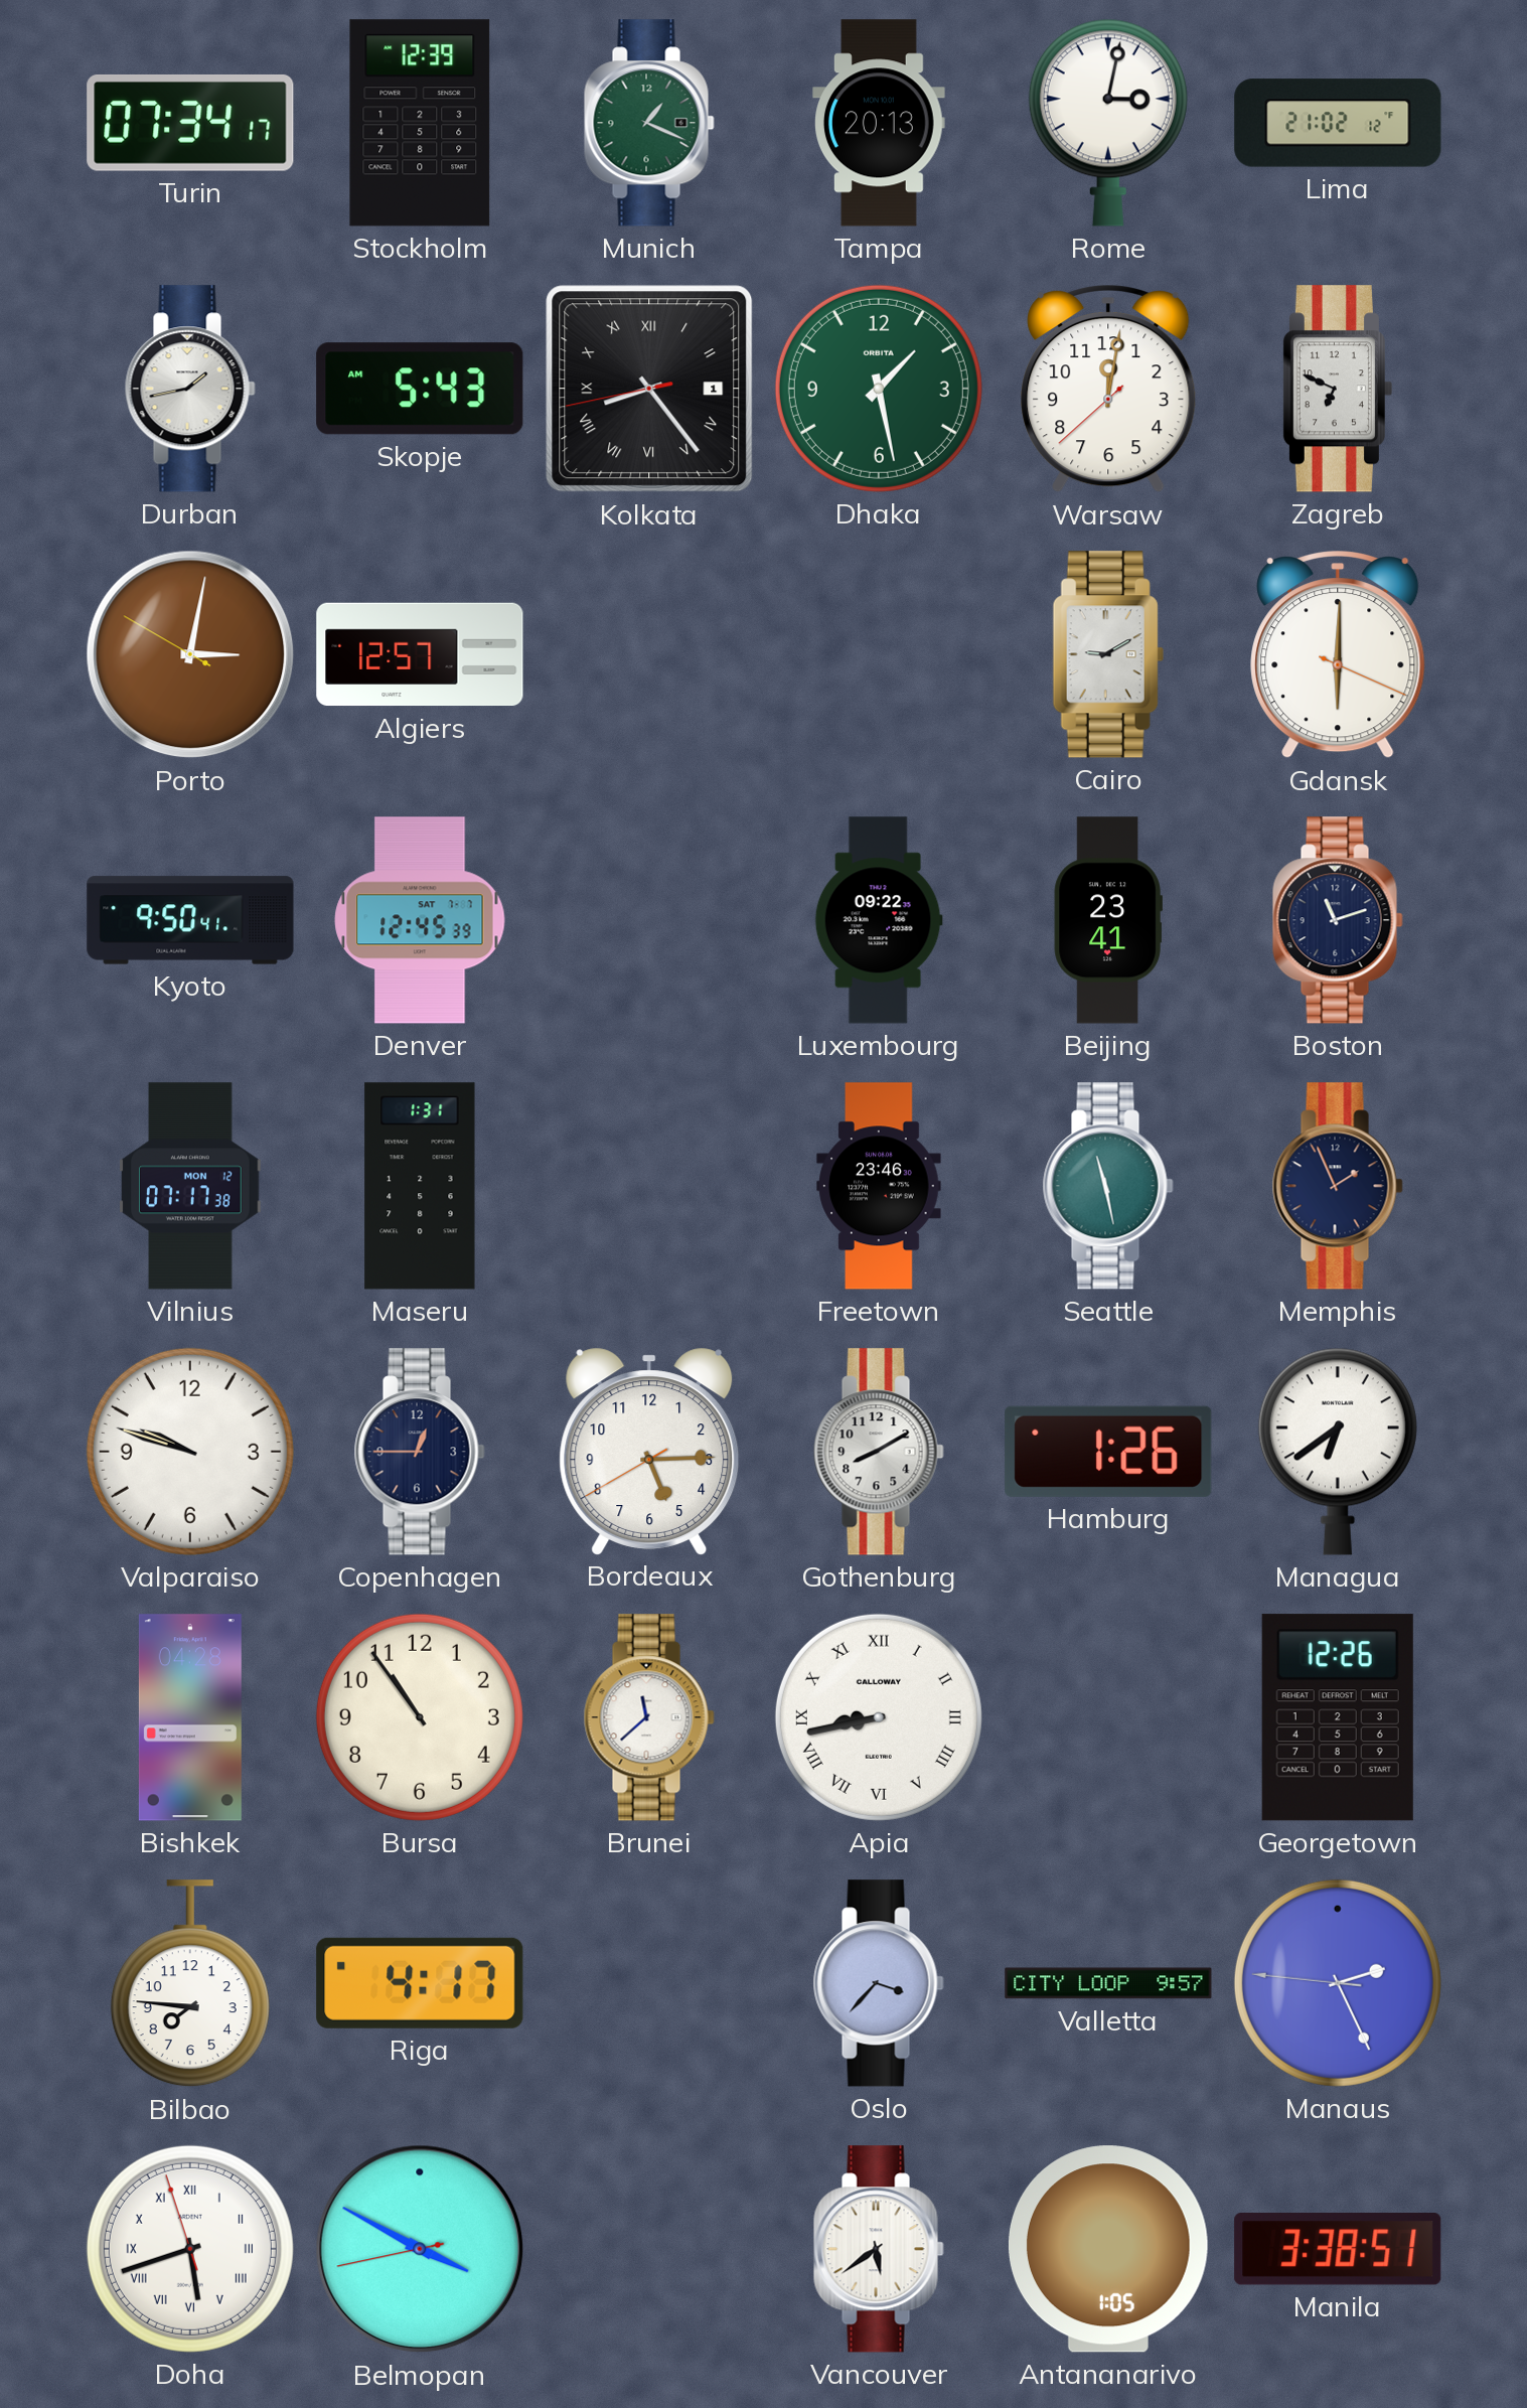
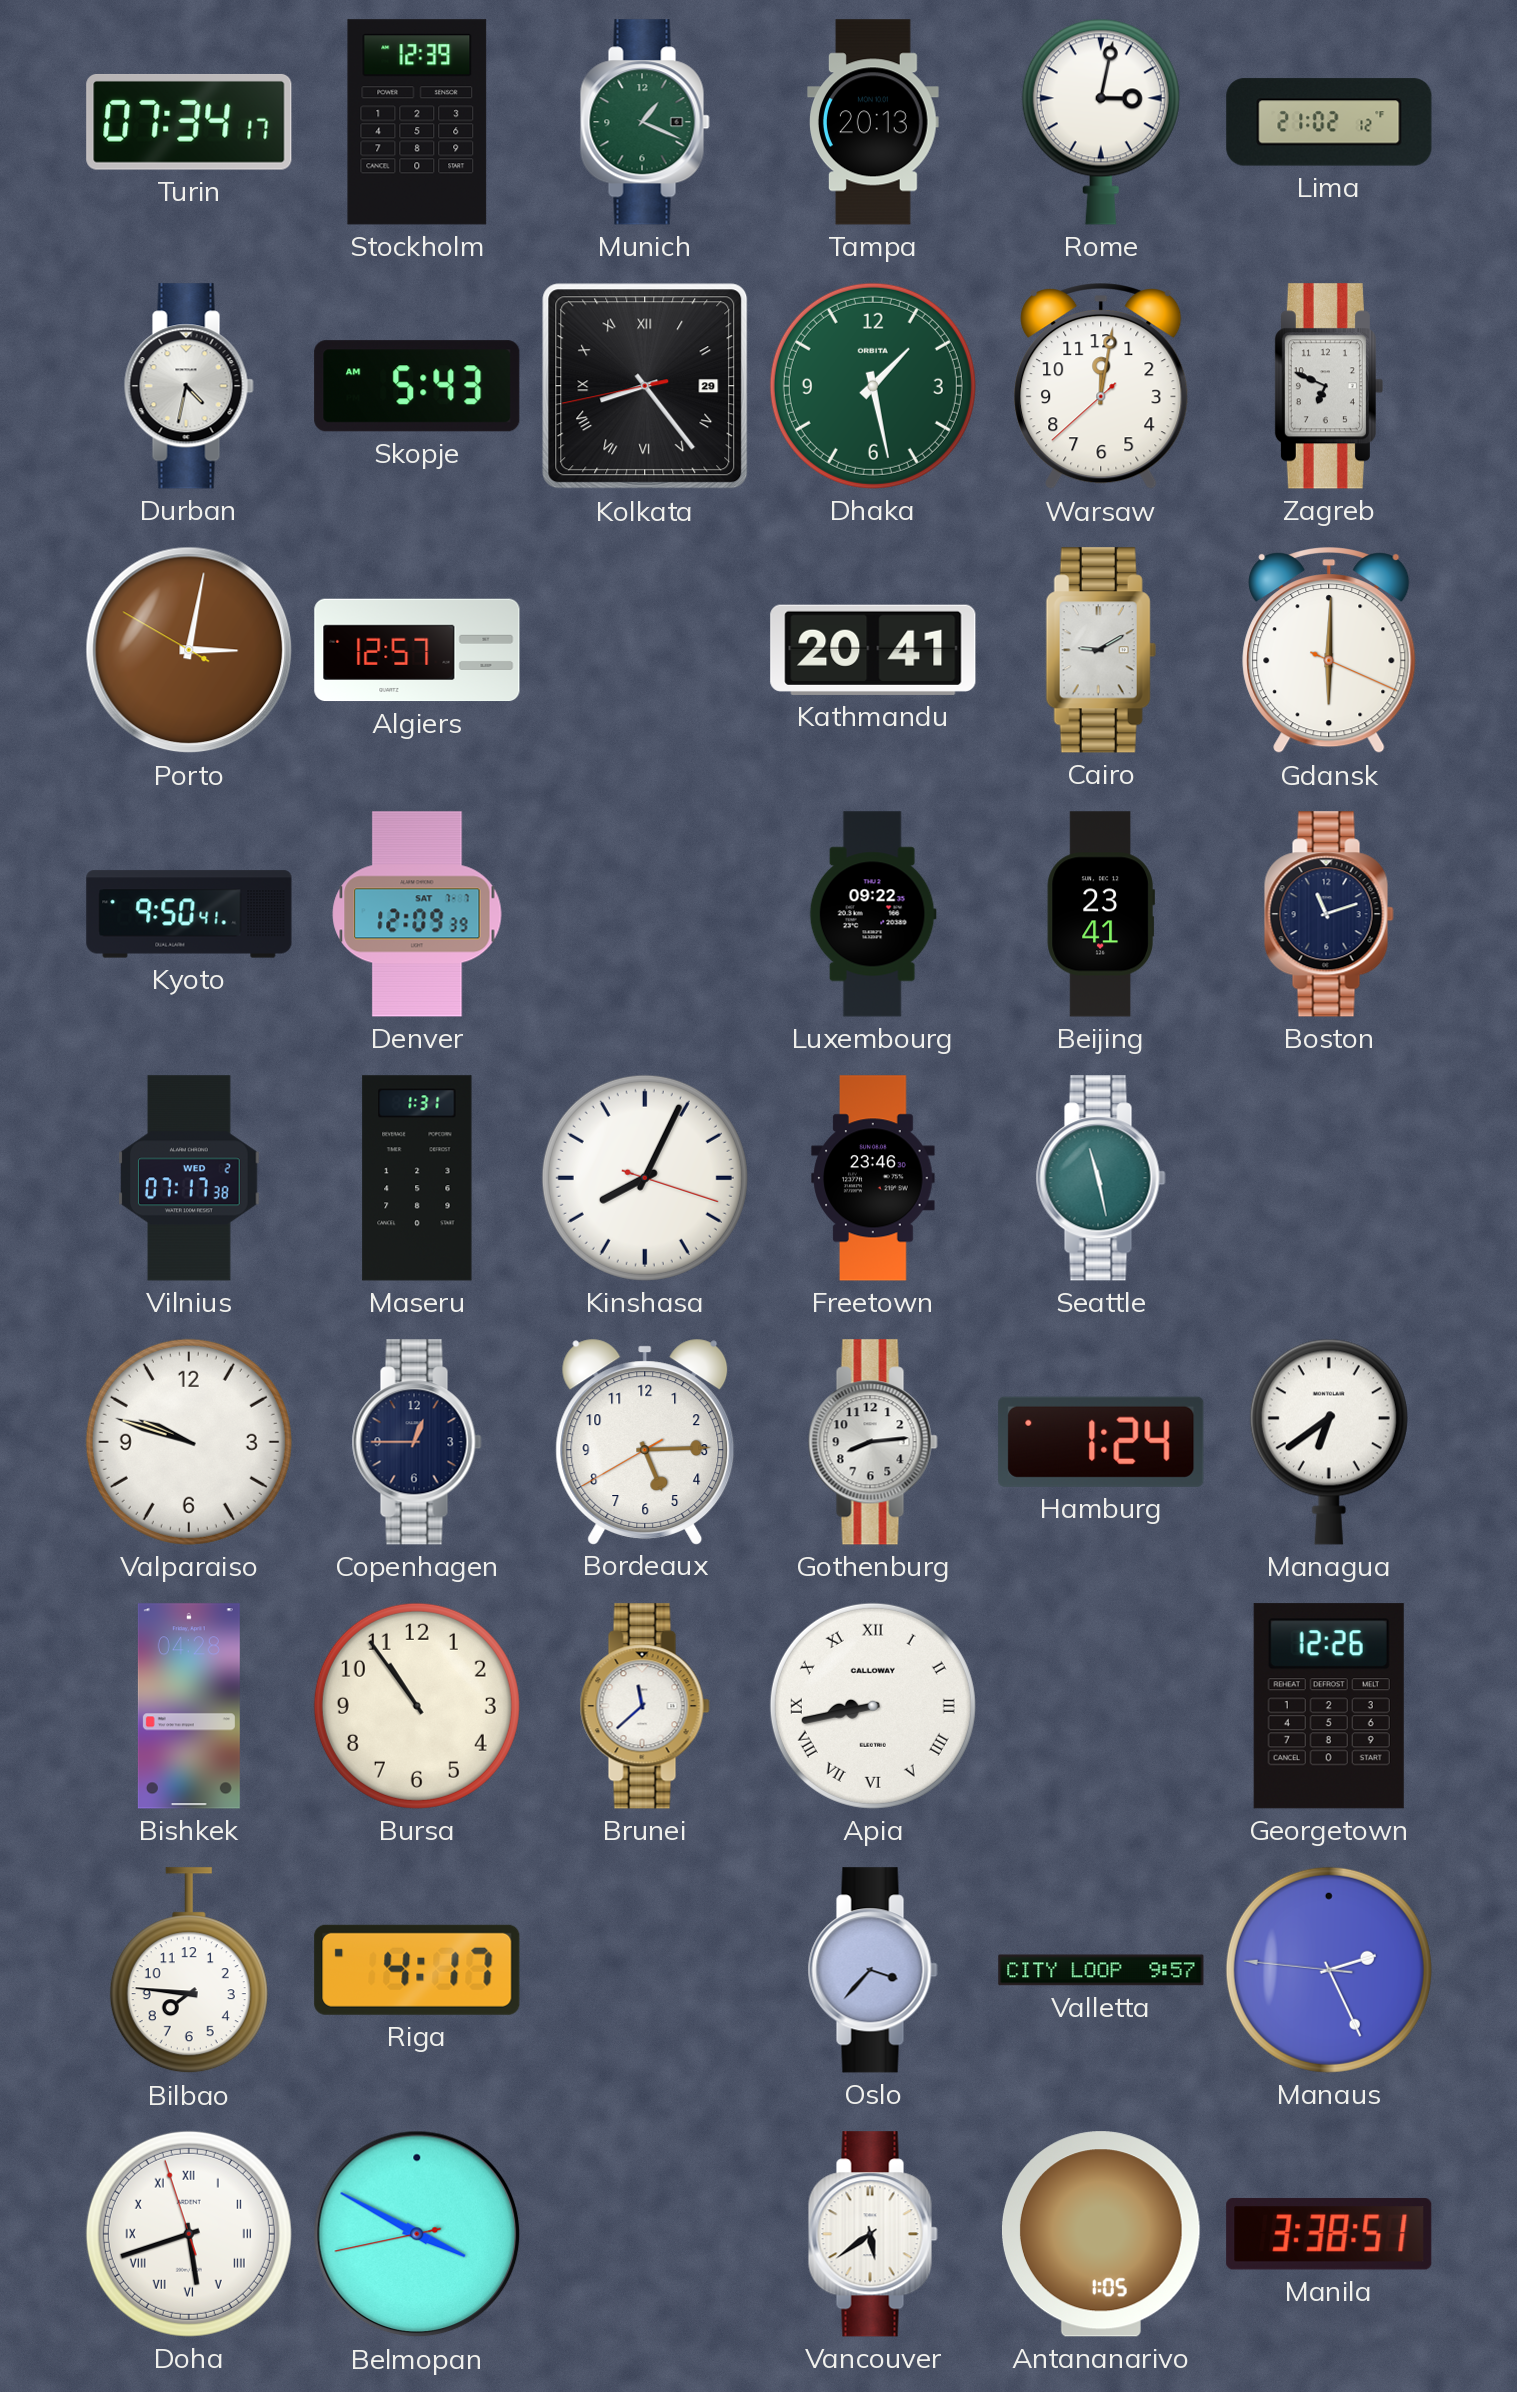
Durban: 1:43 -> 4:32 (189, 386)
Kolkata date: 1 -> 29 (645, 386)
Kathmandu: none -> 20:41 (873, 650)
Denver: 12:45 -> 12:09 (417, 914)
Vilnius date: MON 12 -> WED 2 (189, 1178)
Kinshasa: none -> 8:04 (645, 1178)
Memphis: 1:56 -> none (1338, 1186)
Gothenburg: 8:10 -> 8:14 (873, 1442)
Hamburg: 1:26 -> 1:24 (1101, 1442)
